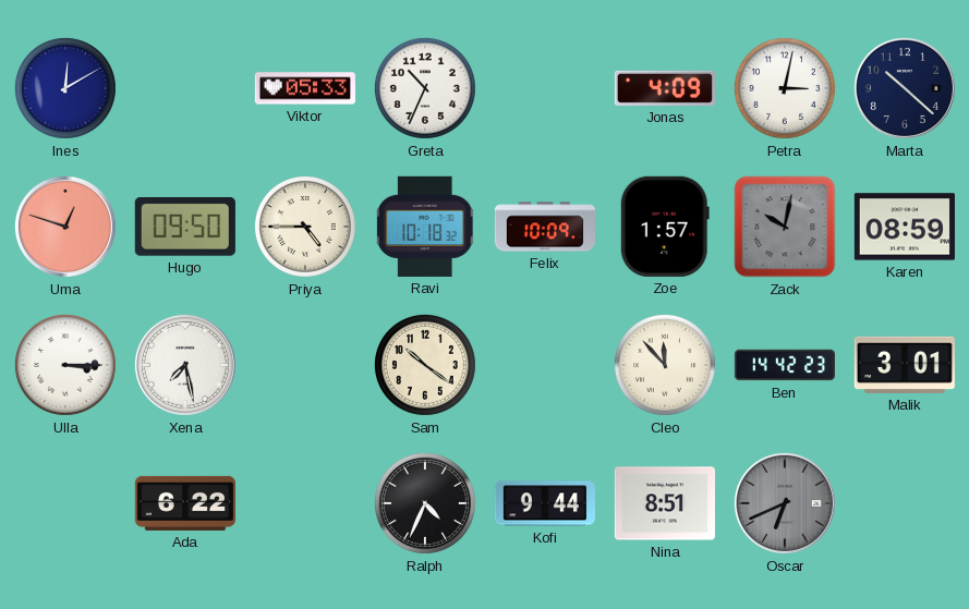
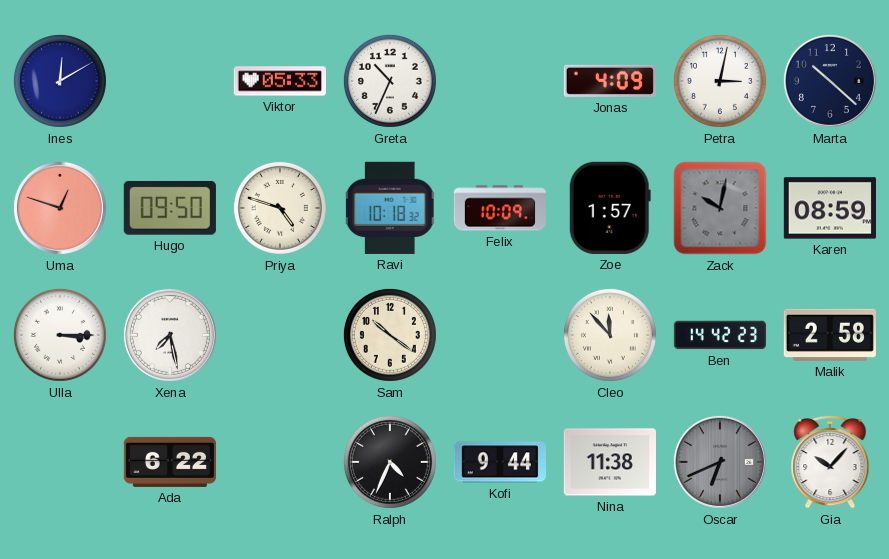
Priya: 4:45 -> 4:48 (280, 208)
Malik: 3:01 -> 2:58 (830, 335)
Nina: 8:51 -> 11:38 (610, 462)
Gia: none -> 10:07 (830, 462)
